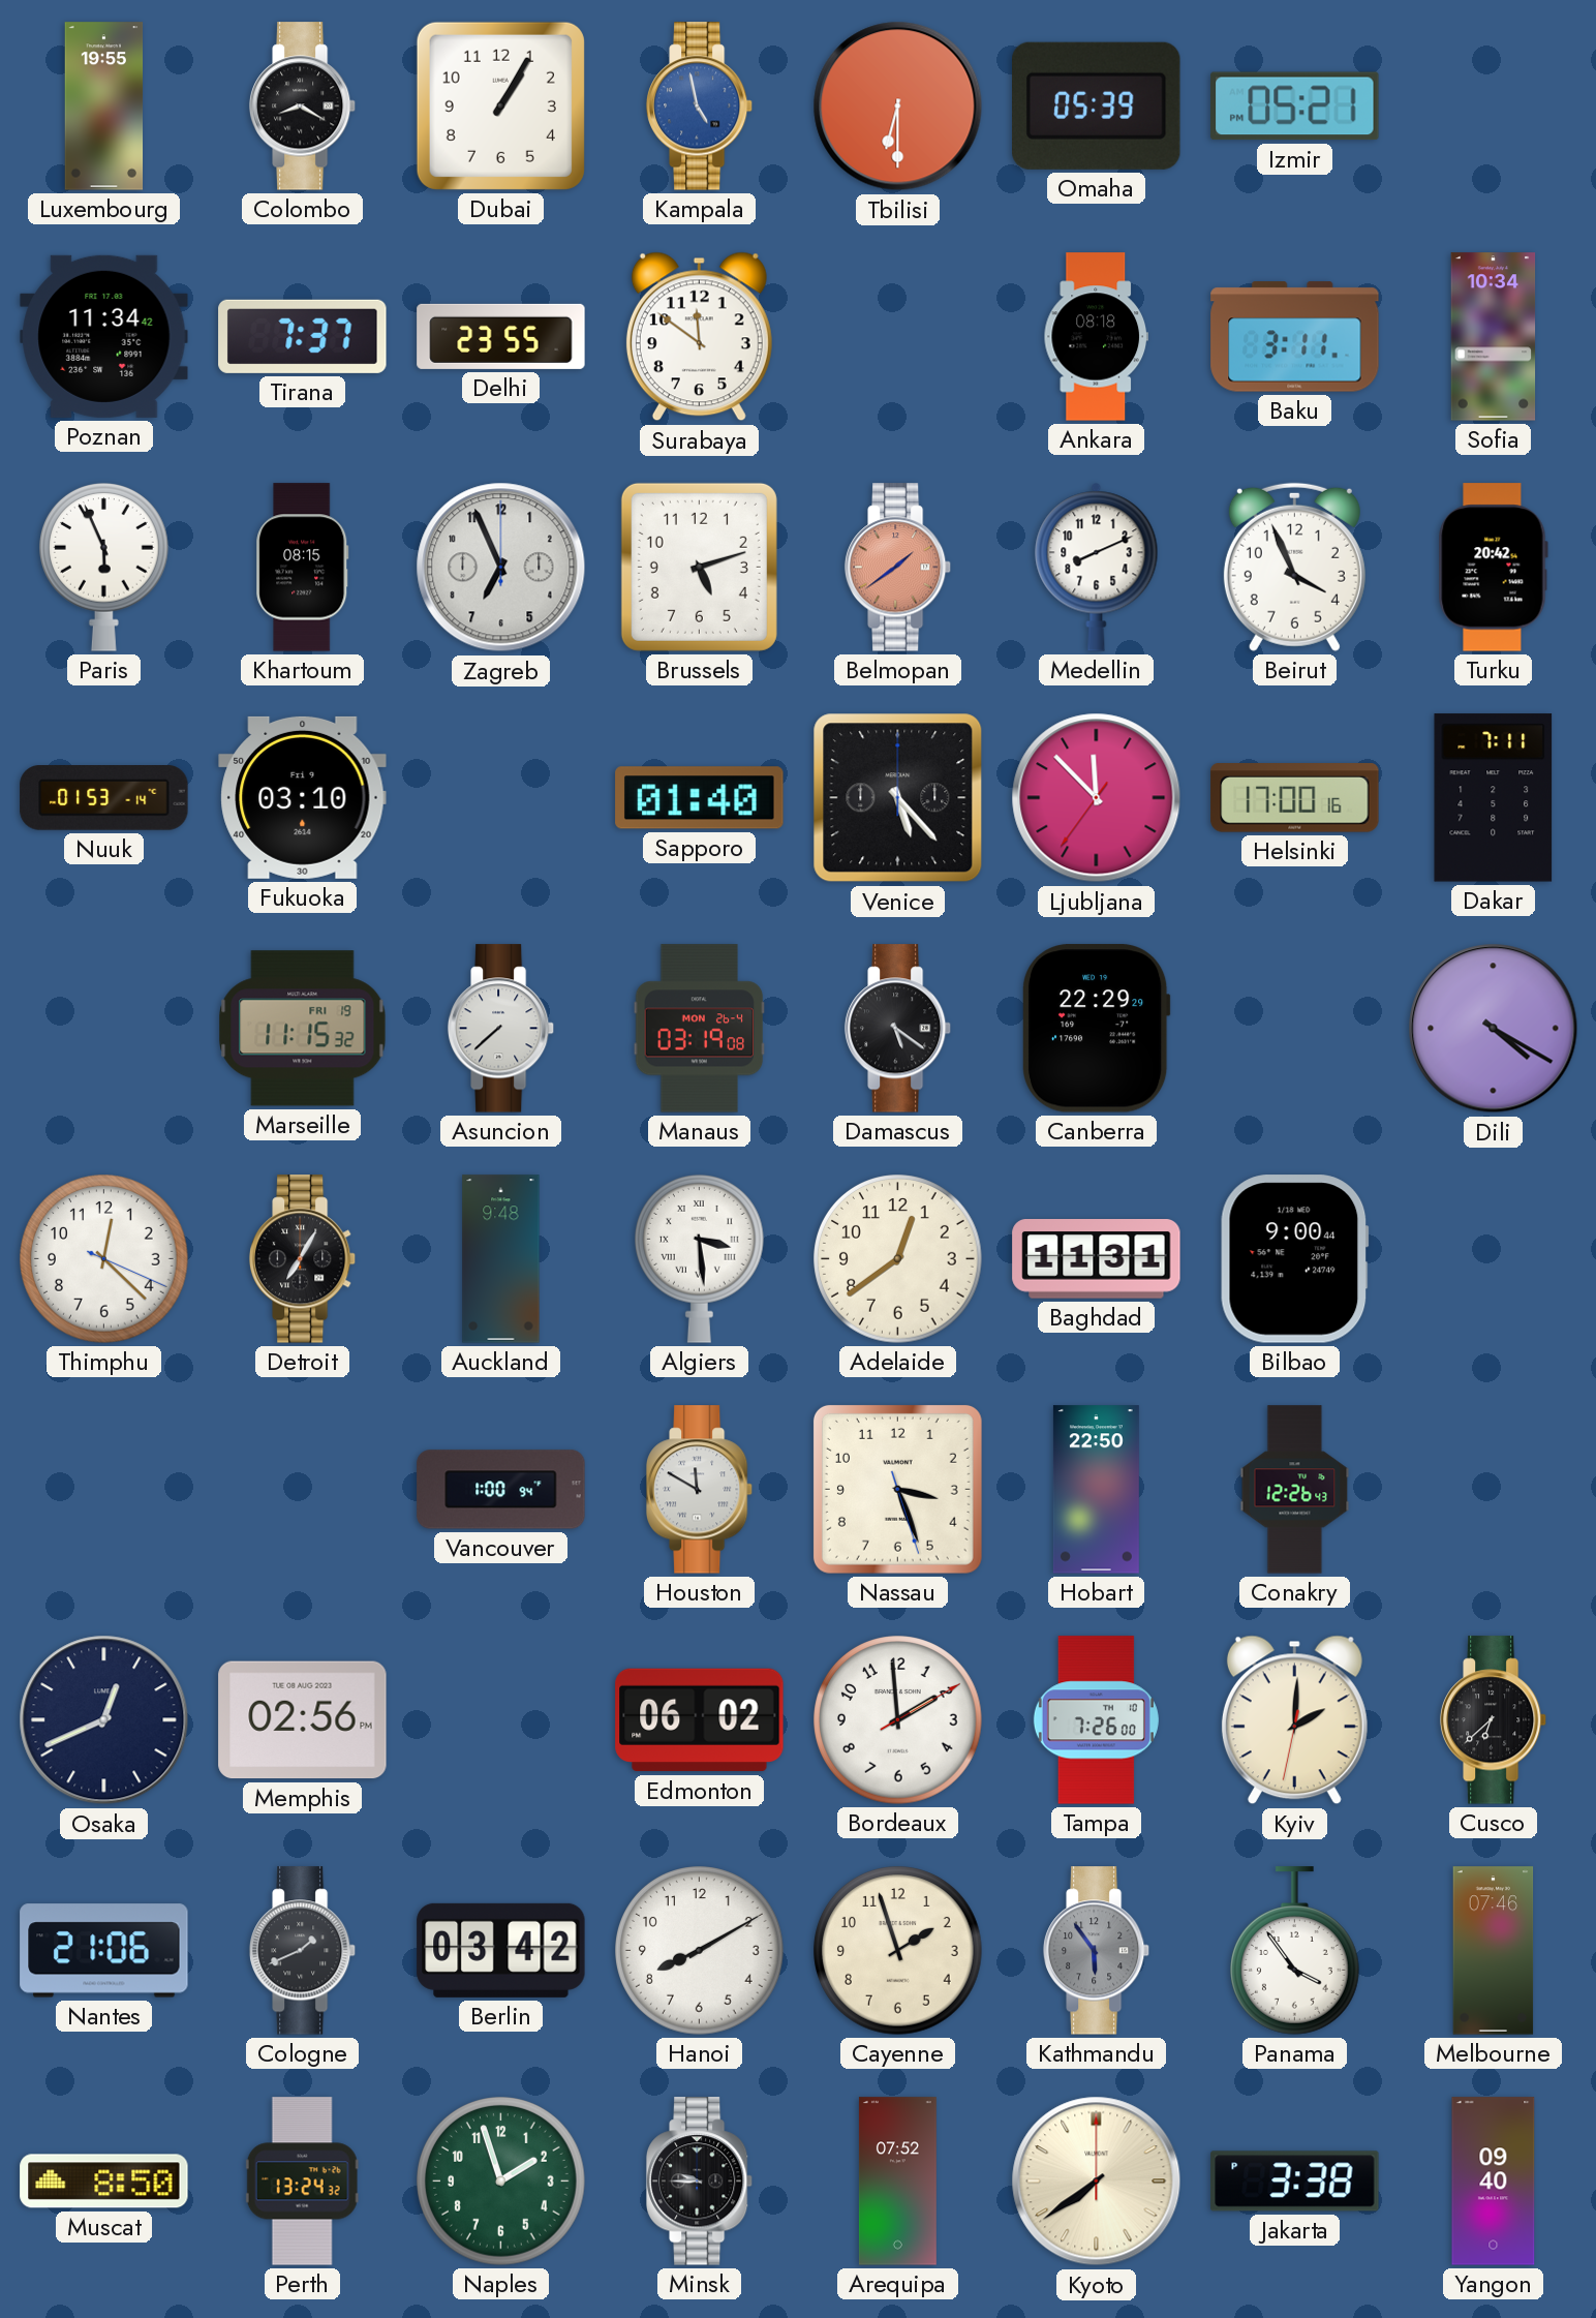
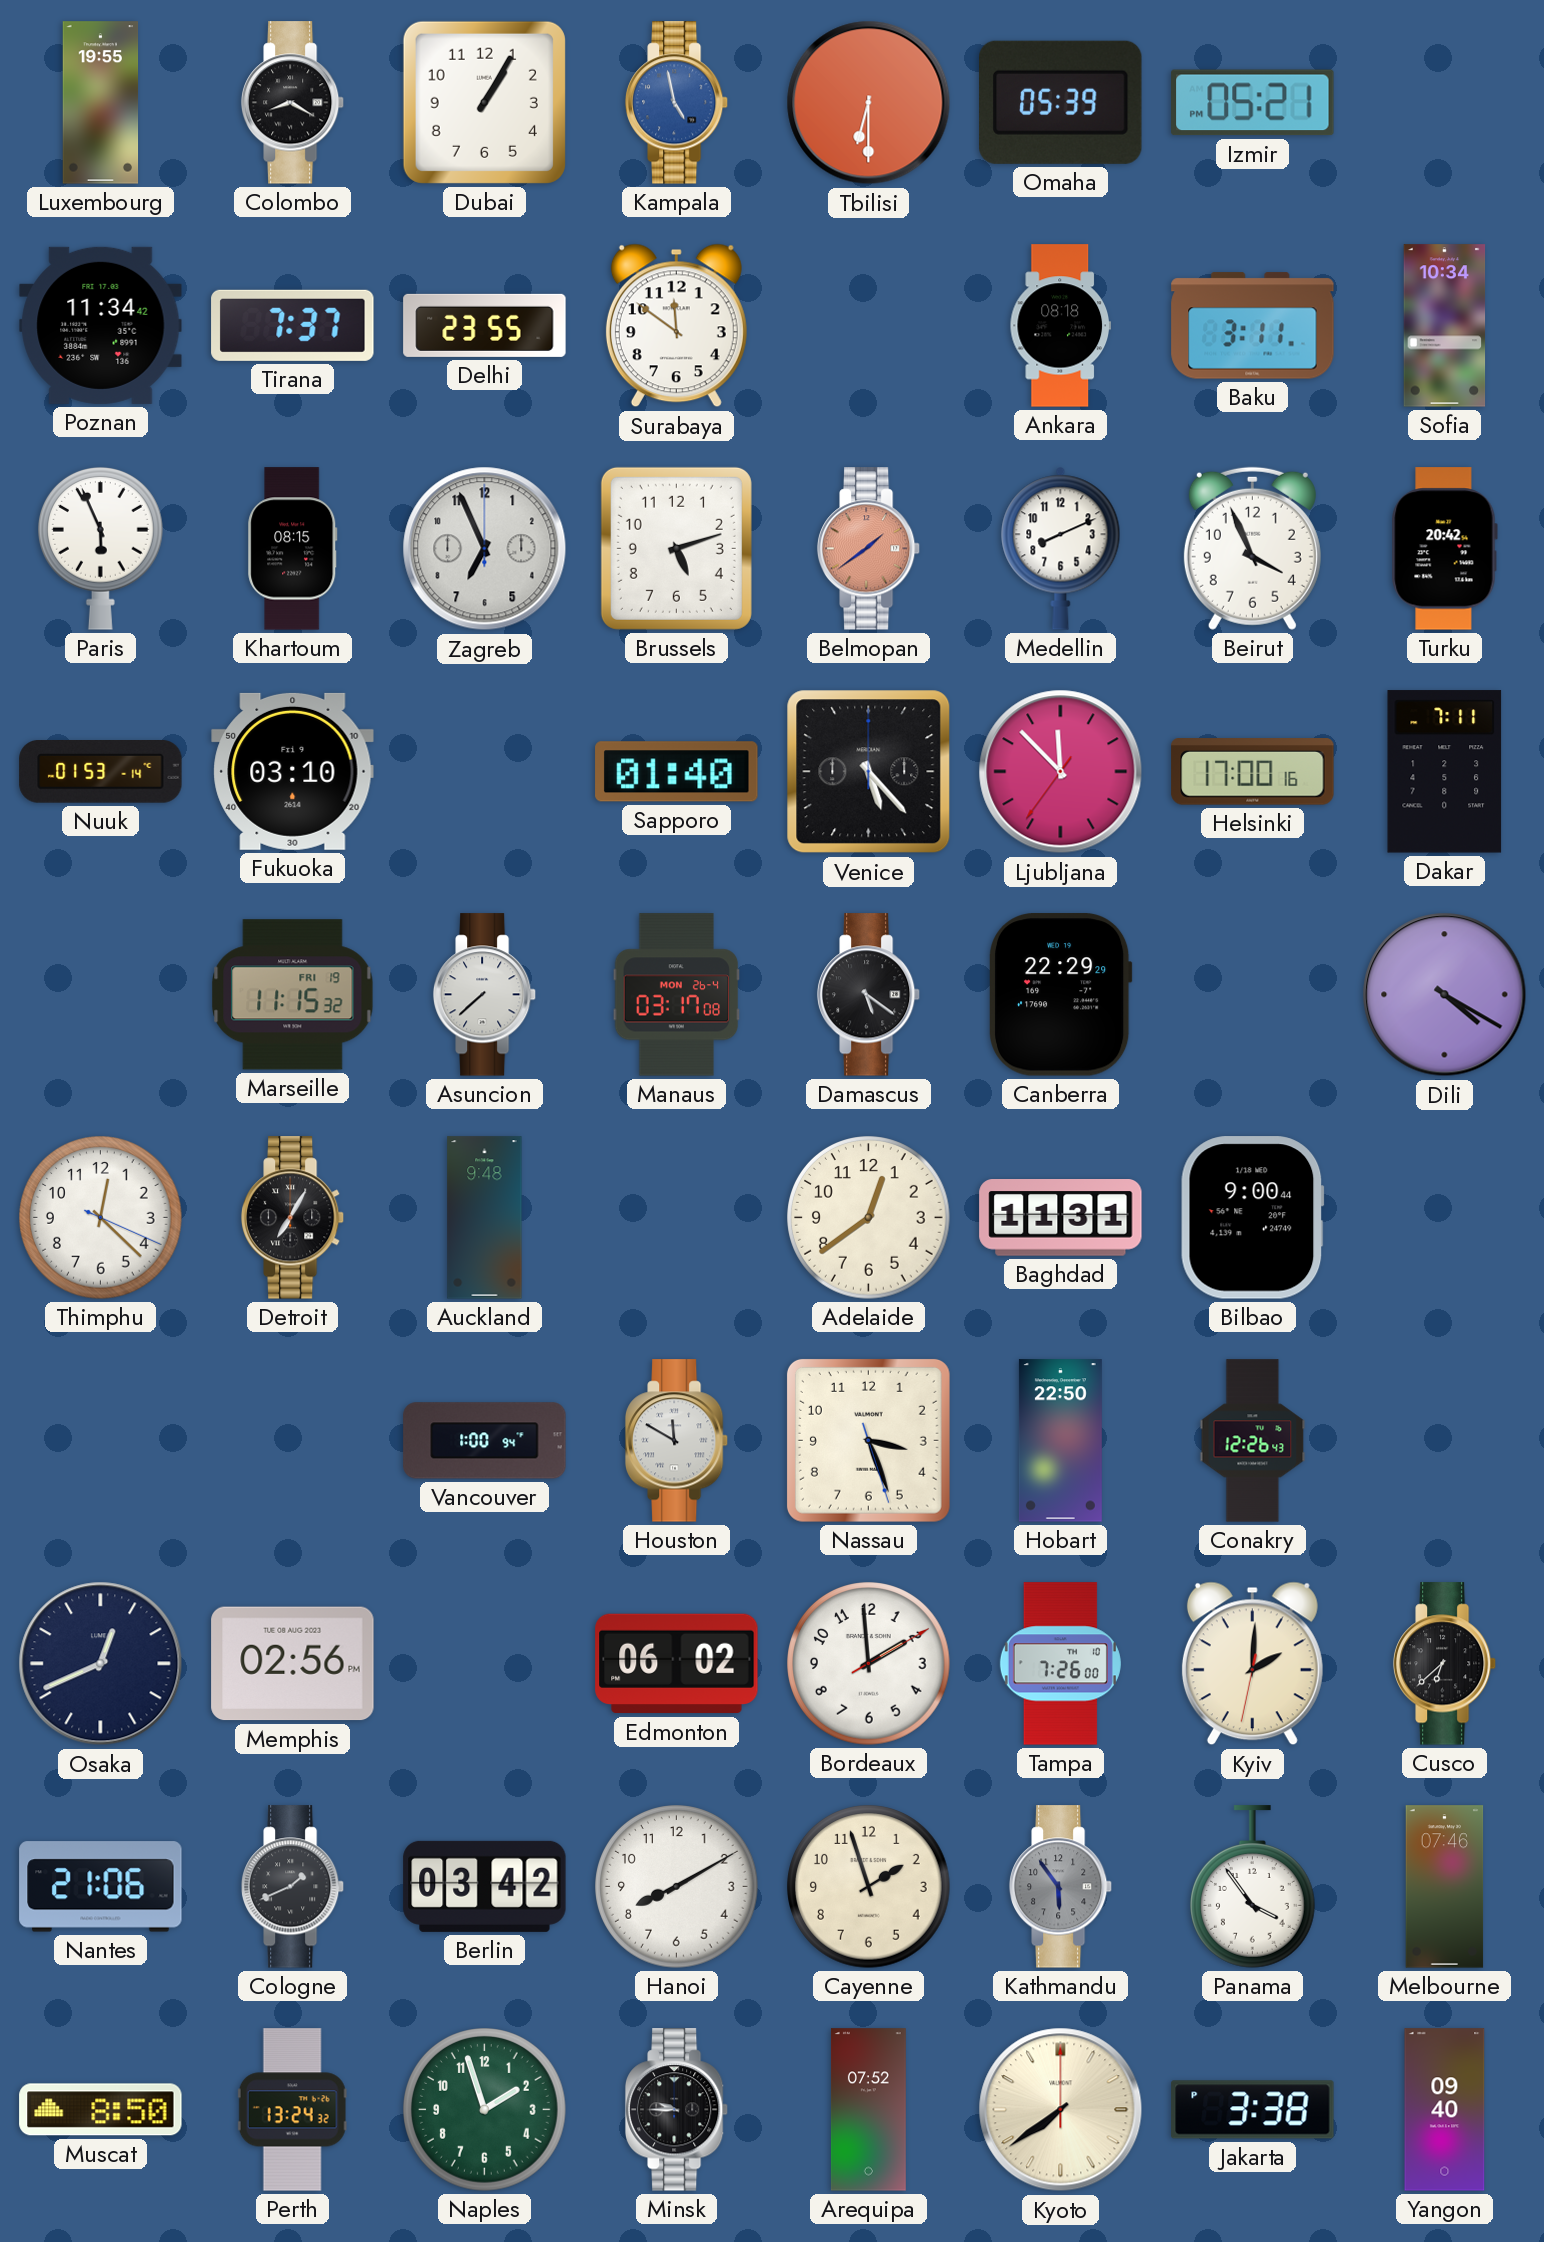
Manaus: 03:19 -> 03:17 (677, 995)
Algiers: 3:29 -> none (700, 1258)
